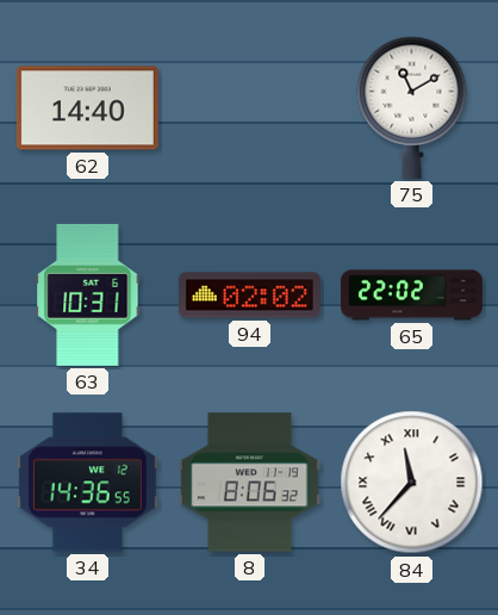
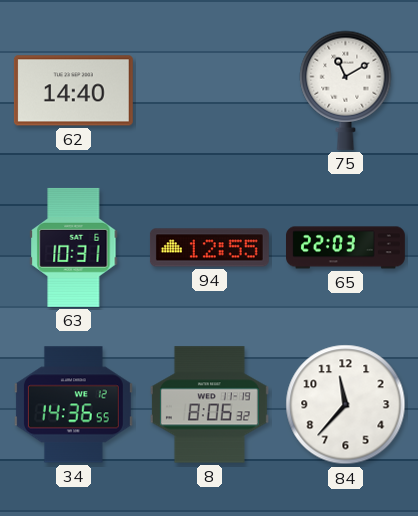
94: 02:02 -> 12:55 (209, 248)
65: 22:02 -> 22:03 (346, 248)
84 numerals: Roman -> Arabic (346, 405)
